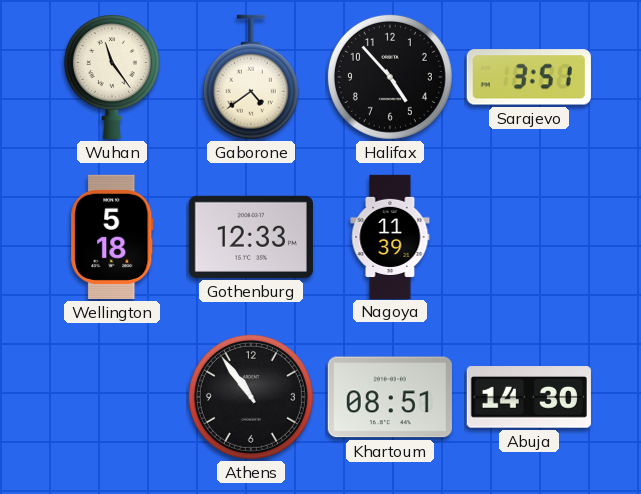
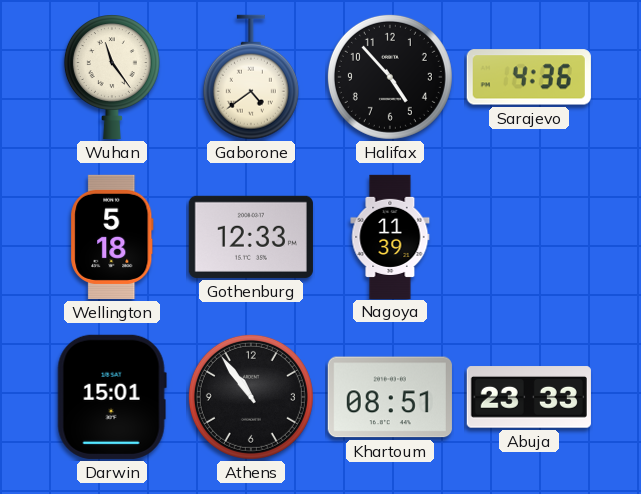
Sarajevo: 3:51 -> 4:36 (529, 77)
Darwin: none -> 15:01 (112, 397)
Abuja: 14:30 -> 23:33 (529, 397)
